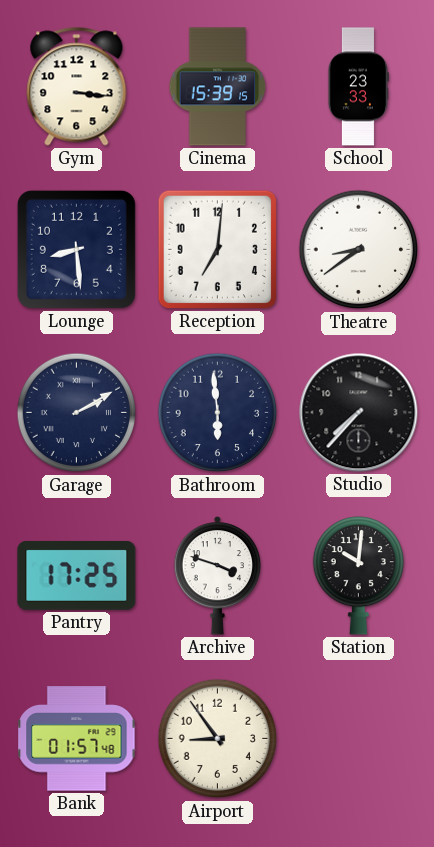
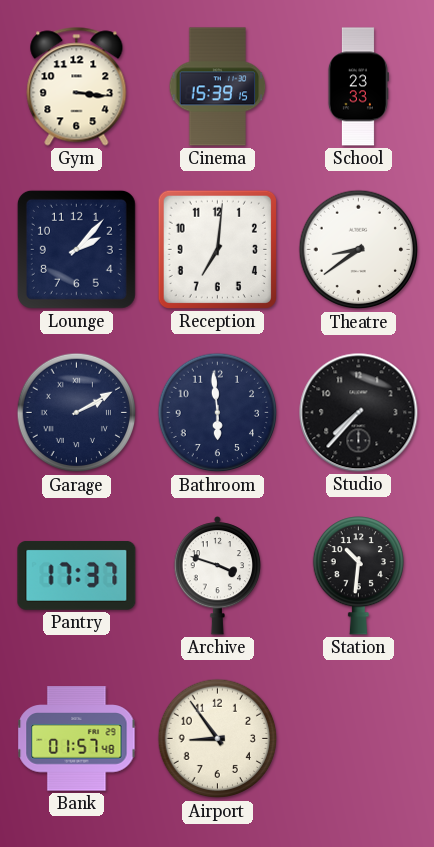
Lounge: 8:29 -> 2:07 (76, 249)
Pantry: 17:25 -> 17:37 (77, 575)
Station: 10:01 -> 10:31 (358, 576)
